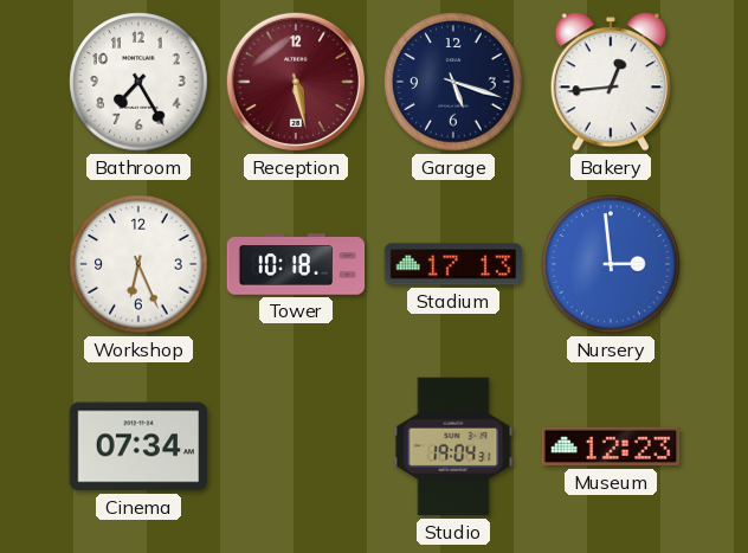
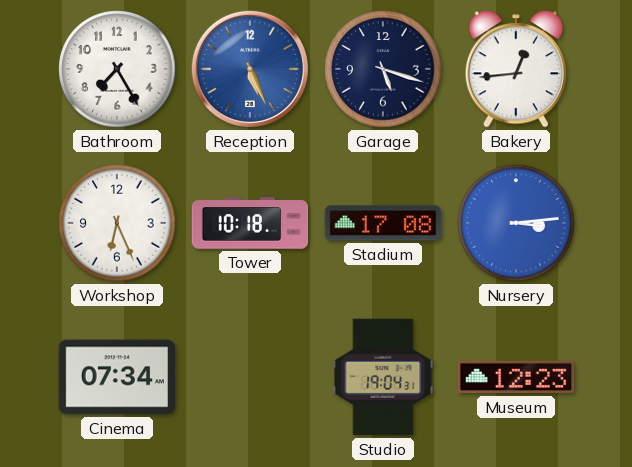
Reception: 5:28 -> 5:26 (250, 69)
Reception dial: burgundy -> blue (250, 69)
Stadium: 17:13 -> 17:08 (383, 223)
Nursery: 2:59 -> 3:14 (516, 223)
